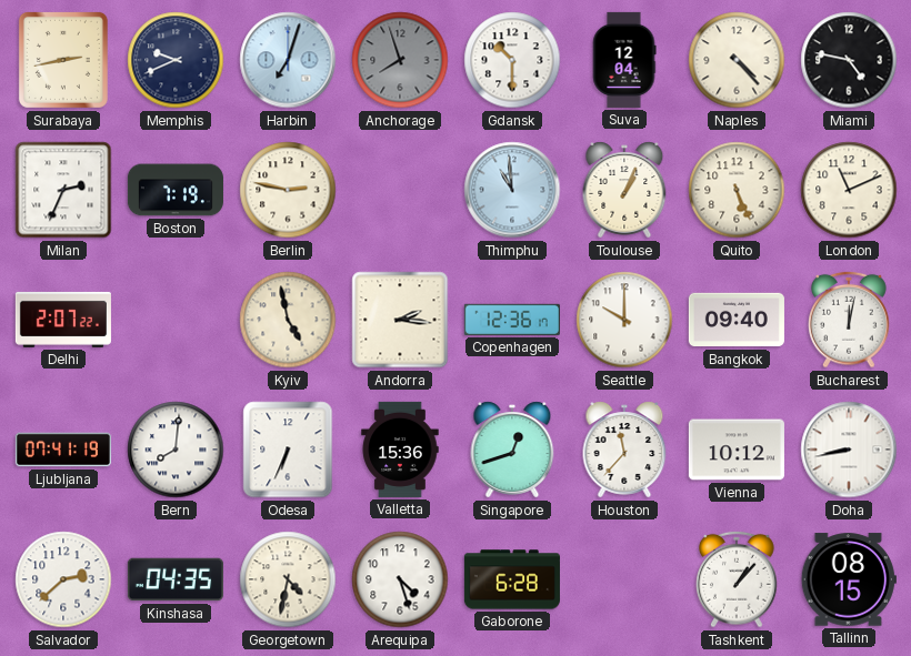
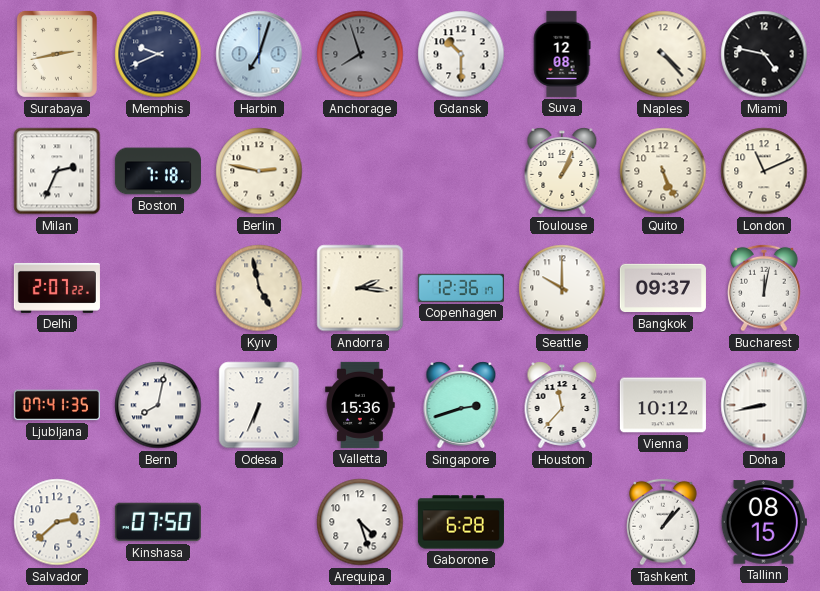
Suva: 12:04 -> 12:08 (562, 54)
Boston: 7:19 -> 7:18 (158, 171)
Thimphu: 10:59 -> none (512, 190)
Bangkok: 09:40 -> 09:37 (663, 288)
Ljubljana: 07:41:19 -> 07:41:35 (57, 405)
Bern: 8:01 -> 8:02 (158, 405)
Singapore: 12:42 -> 2:42 (461, 405)
Kinshasa: 04:35 -> 07:50 (158, 522)
Georgetown: 4:32 -> none (288, 579)
